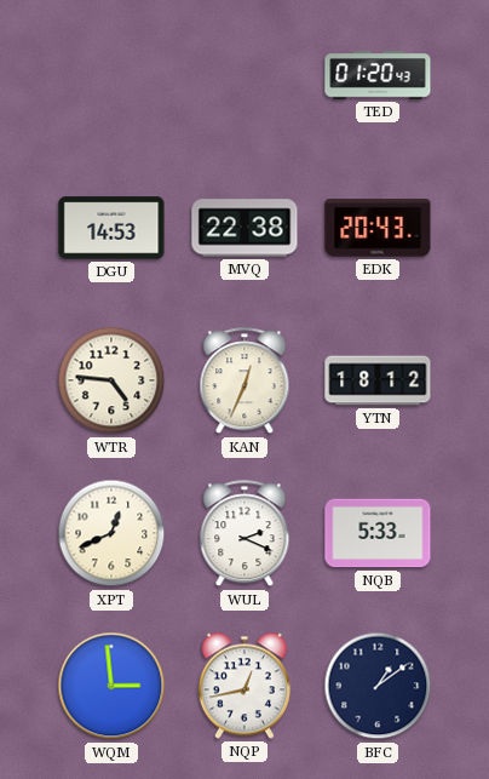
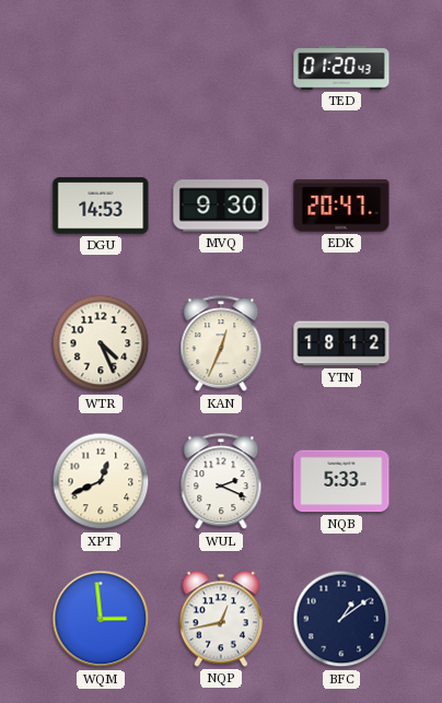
MVQ: 22:38 -> 9:30 (221, 206)
EDK: 20:43 -> 20:47 (341, 206)
WTR: 4:46 -> 4:26 (101, 343)
